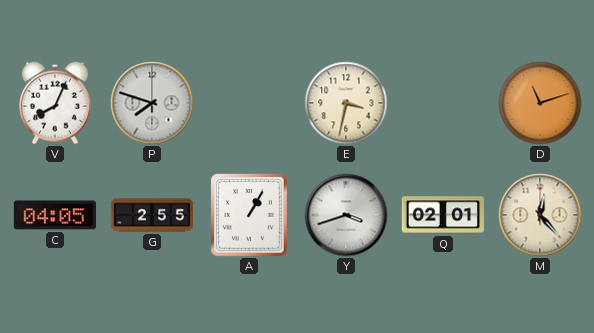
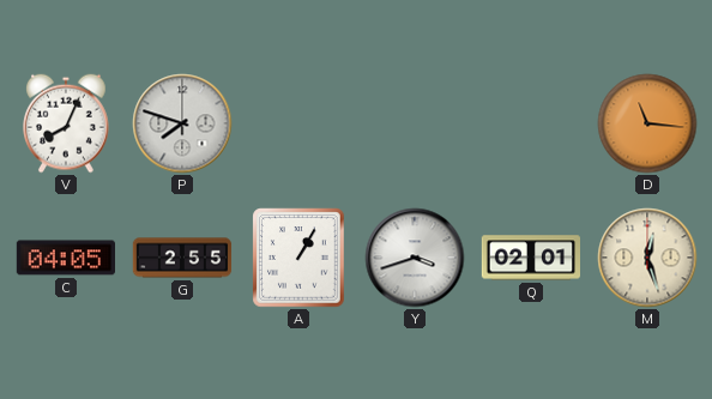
E: 3:32 -> none (346, 103)
D: 11:12 -> 11:16 (647, 123)
M: 12:23 -> 12:27 (647, 258)
